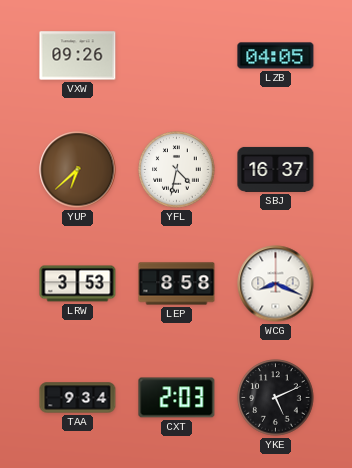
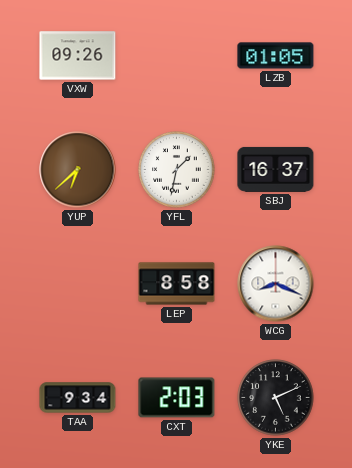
LZB: 04:05 -> 01:05 (276, 56)
YFL: 4:32 -> 1:32 (177, 170)
LRW: 3:53 -> none (78, 284)
